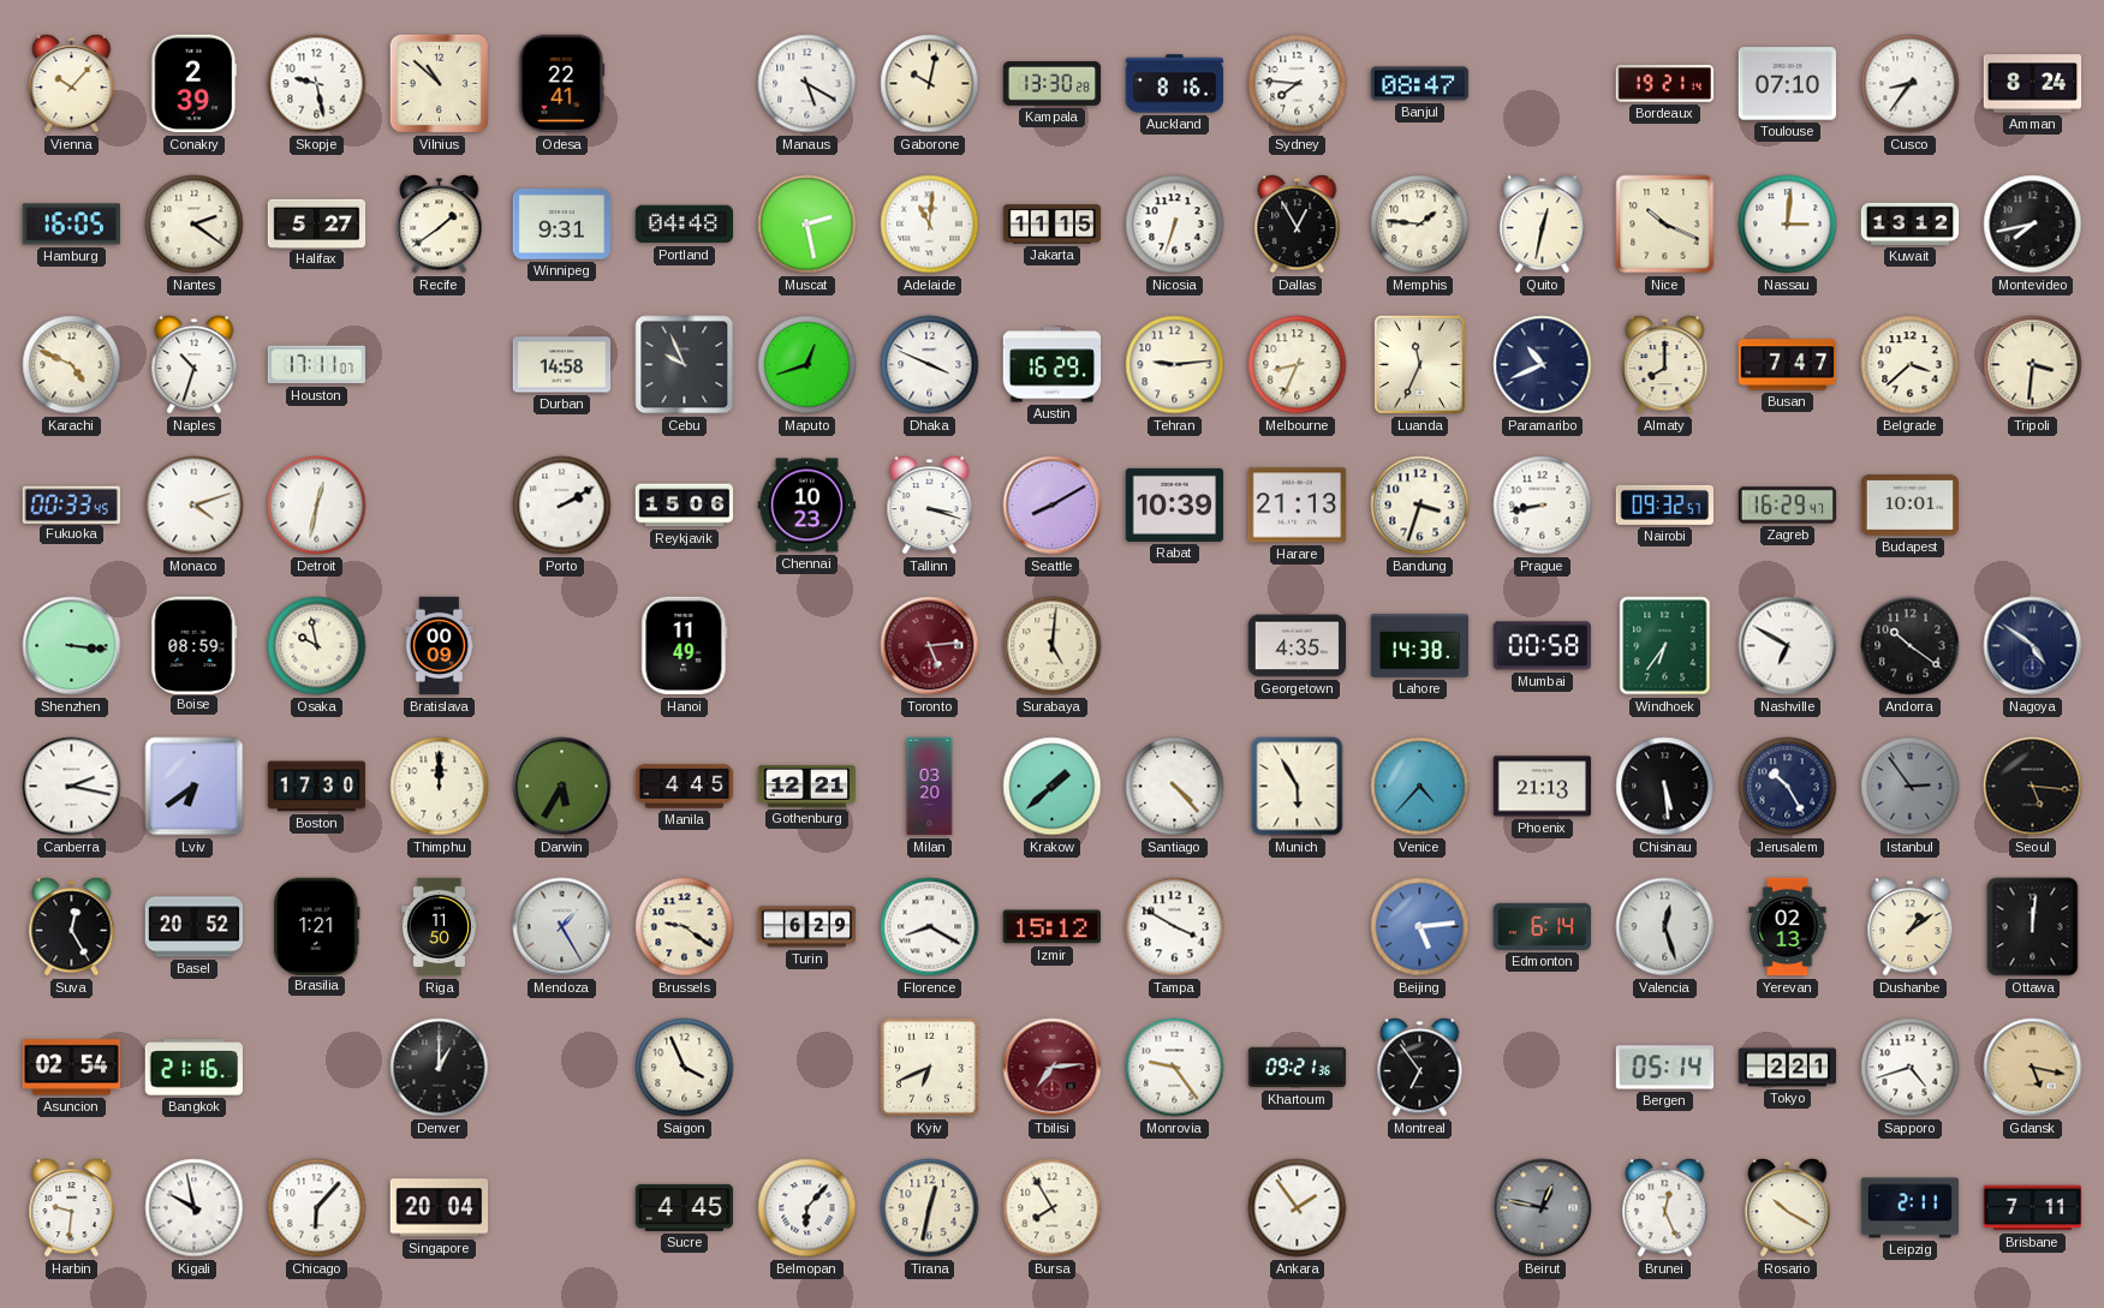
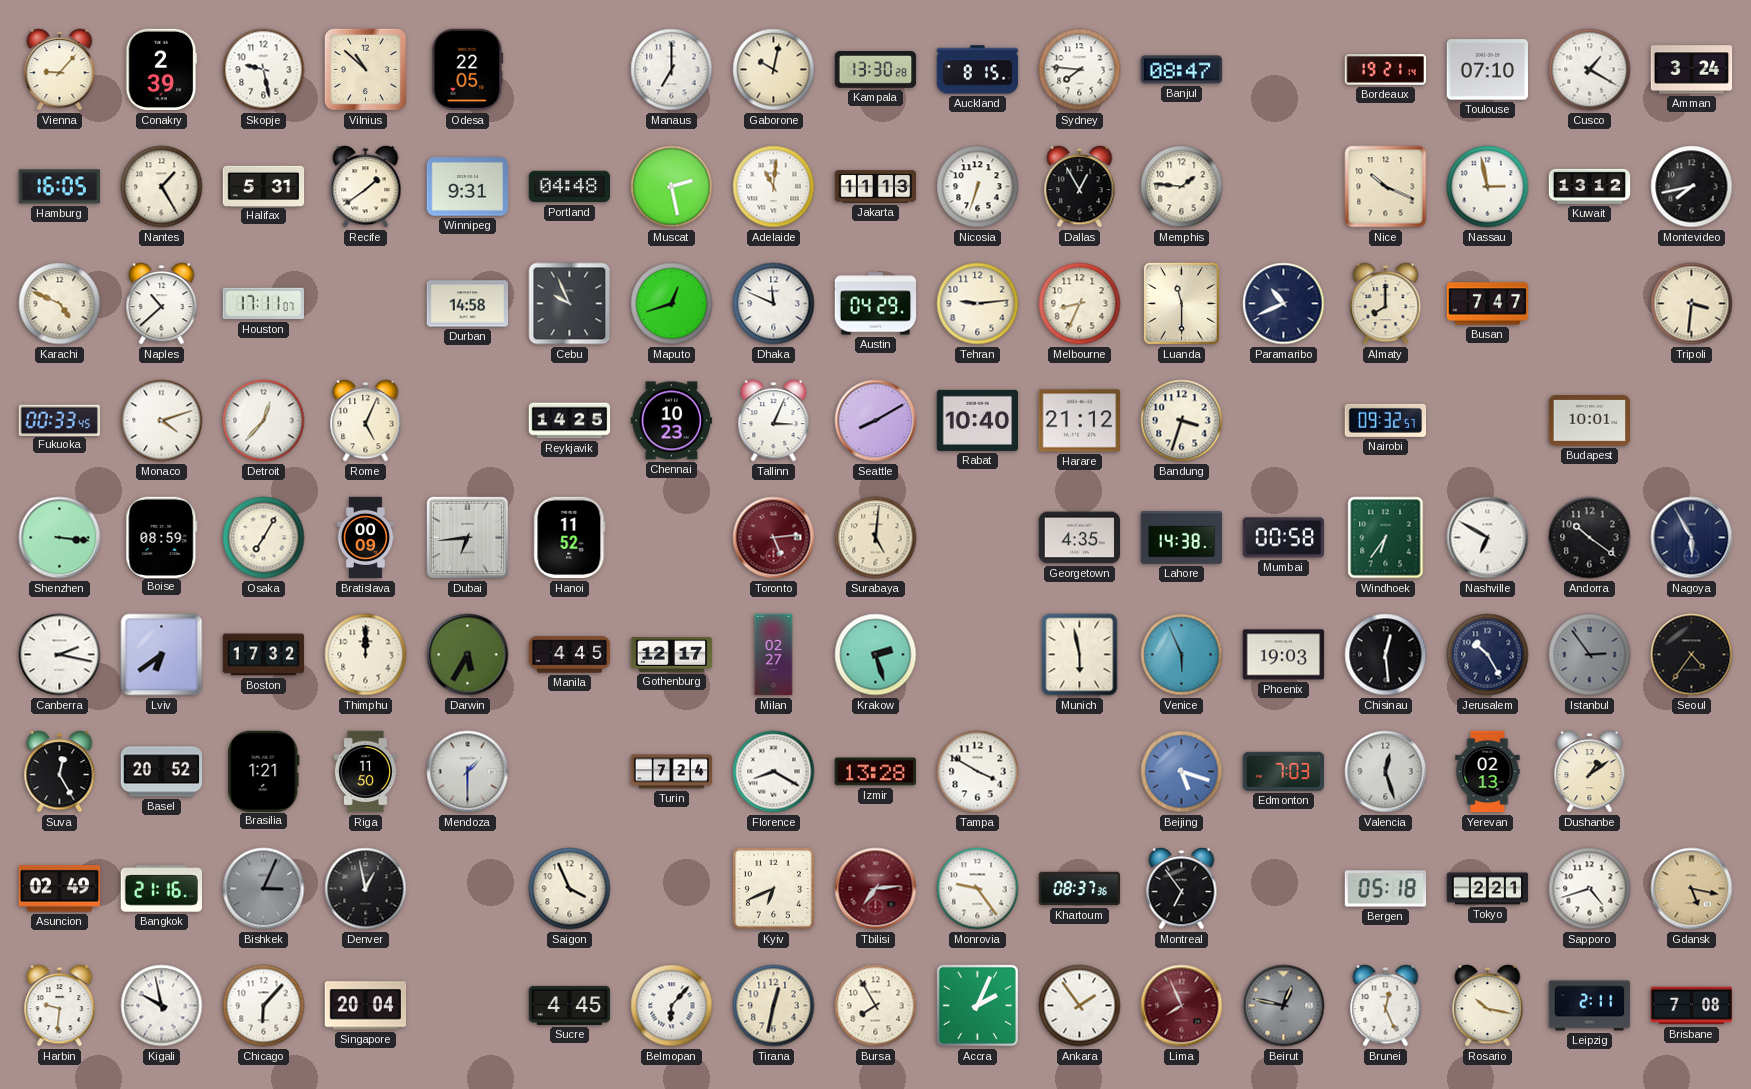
Vienna: 10:07 -> 9:07 (60, 70)
Odesa: 22:41 -> 22:05 (468, 70)
Manaus: 5:20 -> 7:00 (672, 70)
Auckland: 8:16 -> 8:15 (978, 70)
Cusco: 8:36 -> 1:20 (1590, 70)
Amman: 8:24 -> 3:24 (1692, 70)
Nantes: 2:21 -> 1:25 (162, 187)
Halifax: 5:27 -> 5:31 (264, 186)
Jakarta: 11:15 -> 11:13 (876, 187)
Quito: 12:32 -> none (1543, 225)
Nassau: 3:01 -> 2:58 (1488, 187)
Naples: 10:33 -> 10:38 (162, 304)
Dhaka: 3:49 -> 11:49 (774, 304)
Austin: 16:29 -> 04:29 (876, 304)
Luanda: 11:34 -> 11:30 (1181, 303)
Belgrade: 3:38 -> none (1911, 365)
Detroit: 12:32 -> 12:37 (264, 421)
Rome: none -> 5:04 (366, 421)
Porto: 2:10 -> none (562, 506)
Reykjavik: 15:06 -> 14:25 (570, 421)
Tallinn: 3:18 -> 3:04 (774, 421)
Rabat: 10:39 -> 10:40 (978, 420)
Harare: 21:13 -> 21:12 (1080, 421)
Prague: 8:43 -> none (1543, 506)
Zagreb: 16:29 -> none (1788, 506)
Osaka: 9:58 -> 7:05 (264, 538)
Dubai: none -> 6:44 (467, 537)
Hanoi: 11:49 -> 11:52 (570, 538)
Nagoya: 4:51 -> 5:55 (1692, 538)
Boston: 17:30 -> 17:32 (264, 655)
Gothenburg: 12:21 -> 12:17 (672, 655)
Milan: 03:20 -> 02:27 (774, 655)
Krakow: 1:38 -> 2:27 (876, 655)
Santiago: 4:23 -> none (1175, 787)
Munich: 5:55 -> 5:58 (1080, 655)
Venice: 4:37 -> 5:56 (1182, 655)
Phoenix: 21:13 -> 19:03 (1284, 655)
Chisinau: 5:29 -> 12:29 (1386, 655)
Seoul: 5:16 -> 4:36 (1692, 655)
Mendoza: 1:25 -> 1:30 (468, 772)
Brussels: 9:21 -> none (685, 927)
Turin: 6:29 -> 7:24 (672, 772)
Izmir: 15:12 -> 13:28 (875, 772)
Beijing: 5:14 -> 5:18 (1182, 772)
Edmonton: 6:14 -> 7:03 (1284, 771)
Ottawa: 12:01 -> none (2033, 927)
Asuncion: 02:54 -> 02:49 (60, 889)
Bishkek: none -> 3:04 (264, 889)
Denver: 1:00 -> 12:58 (366, 889)
Khartoum: 09:21 -> 08:37 (1080, 889)
Bergen: 05:14 -> 05:18 (1386, 889)
Accra: none -> 2:04 (977, 1005)
Lima: none -> 7:56 (1182, 1006)
Rosario: 10:20 -> 10:17 (1488, 1006)
Brisbane: 7:11 -> 7:08 (1692, 1006)
